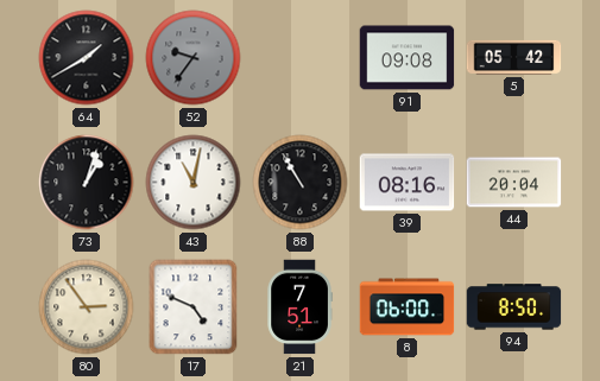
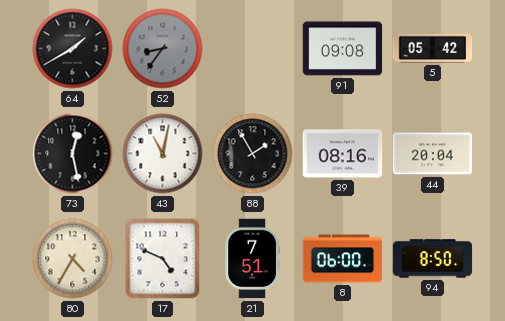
52: 9:36 -> 8:36 (163, 49)
73: 1:03 -> 12:28 (73, 154)
88: 10:55 -> 1:55 (253, 154)
80: 2:54 -> 4:35 (73, 259)
